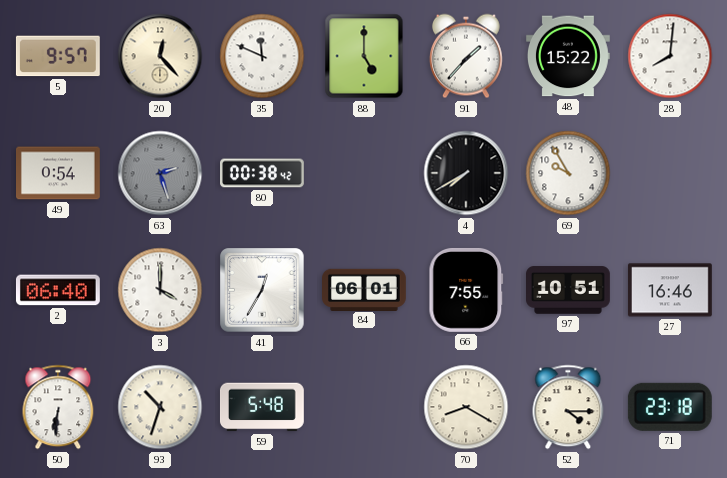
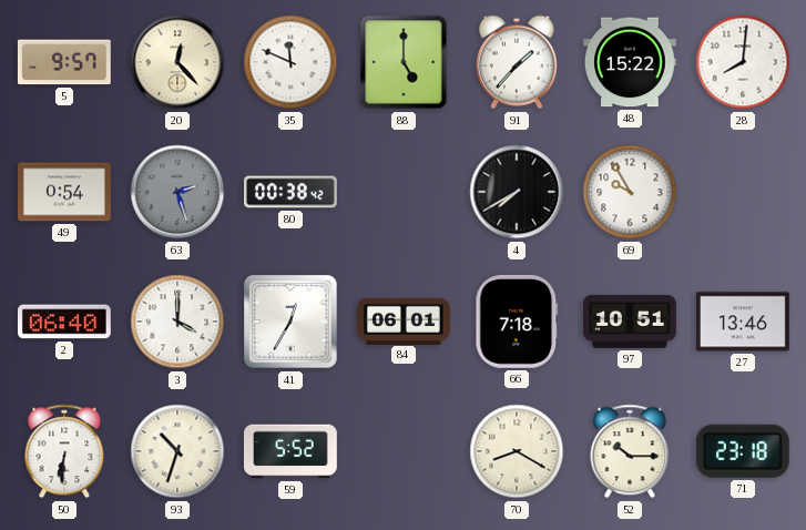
66: 7:55 -> 7:18 (517, 322)
27: 16:46 -> 13:46 (743, 322)
59: 5:48 -> 5:52 (290, 451)
52: 4:15 -> 10:15 (630, 451)
